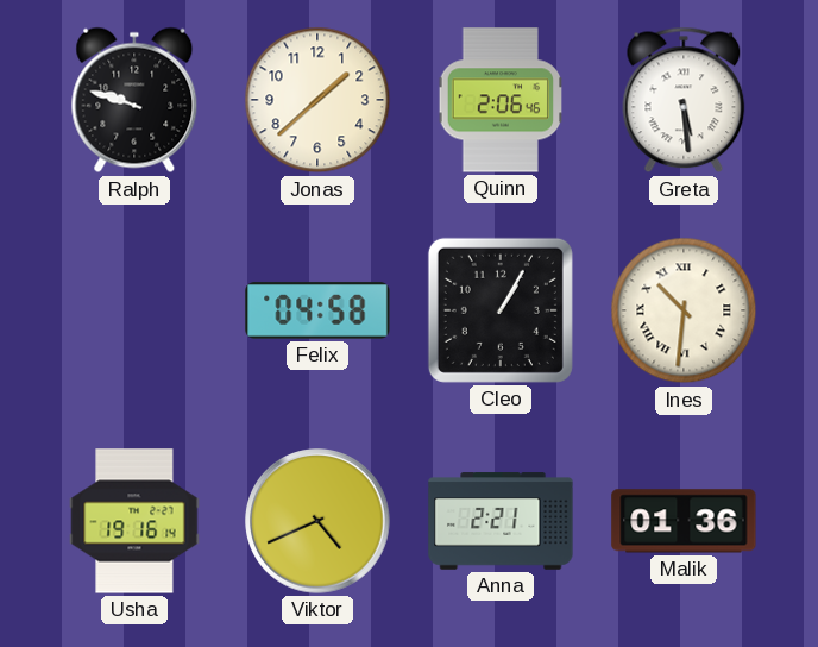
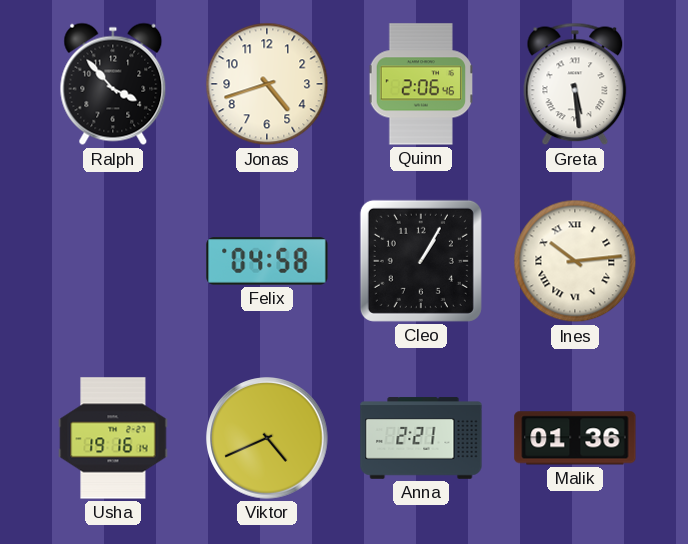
Ralph: 9:48 -> 3:53 (113, 84)
Jonas: 1:38 -> 4:42 (267, 84)
Ines: 10:31 -> 10:14 (575, 261)
